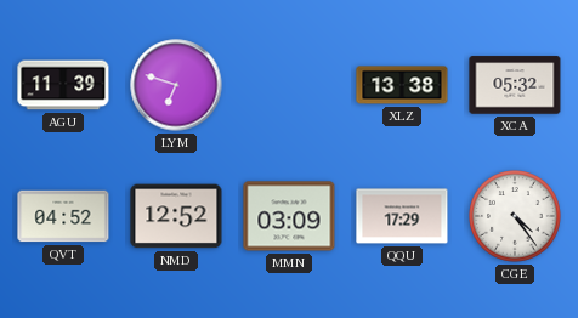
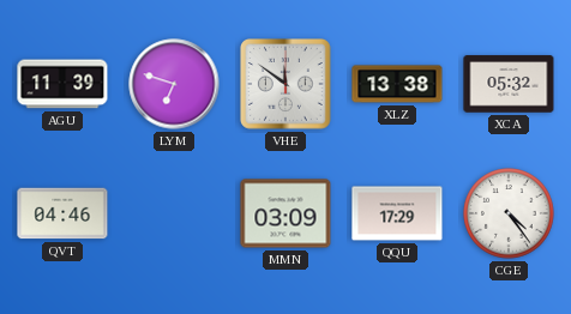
VHE: none -> 11:51 (285, 84)
QVT: 04:52 -> 04:46 (62, 213)
NMD: 12:52 -> none (176, 216)
